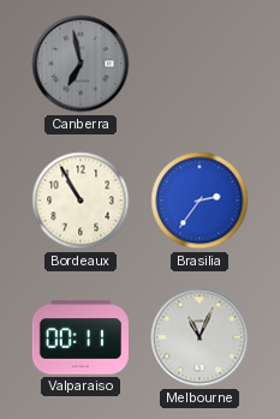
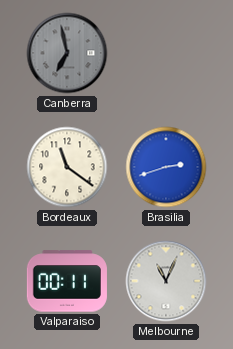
Bordeaux: 10:55 -> 11:21 (67, 167)
Brasilia: 2:36 -> 2:42 (166, 167)
